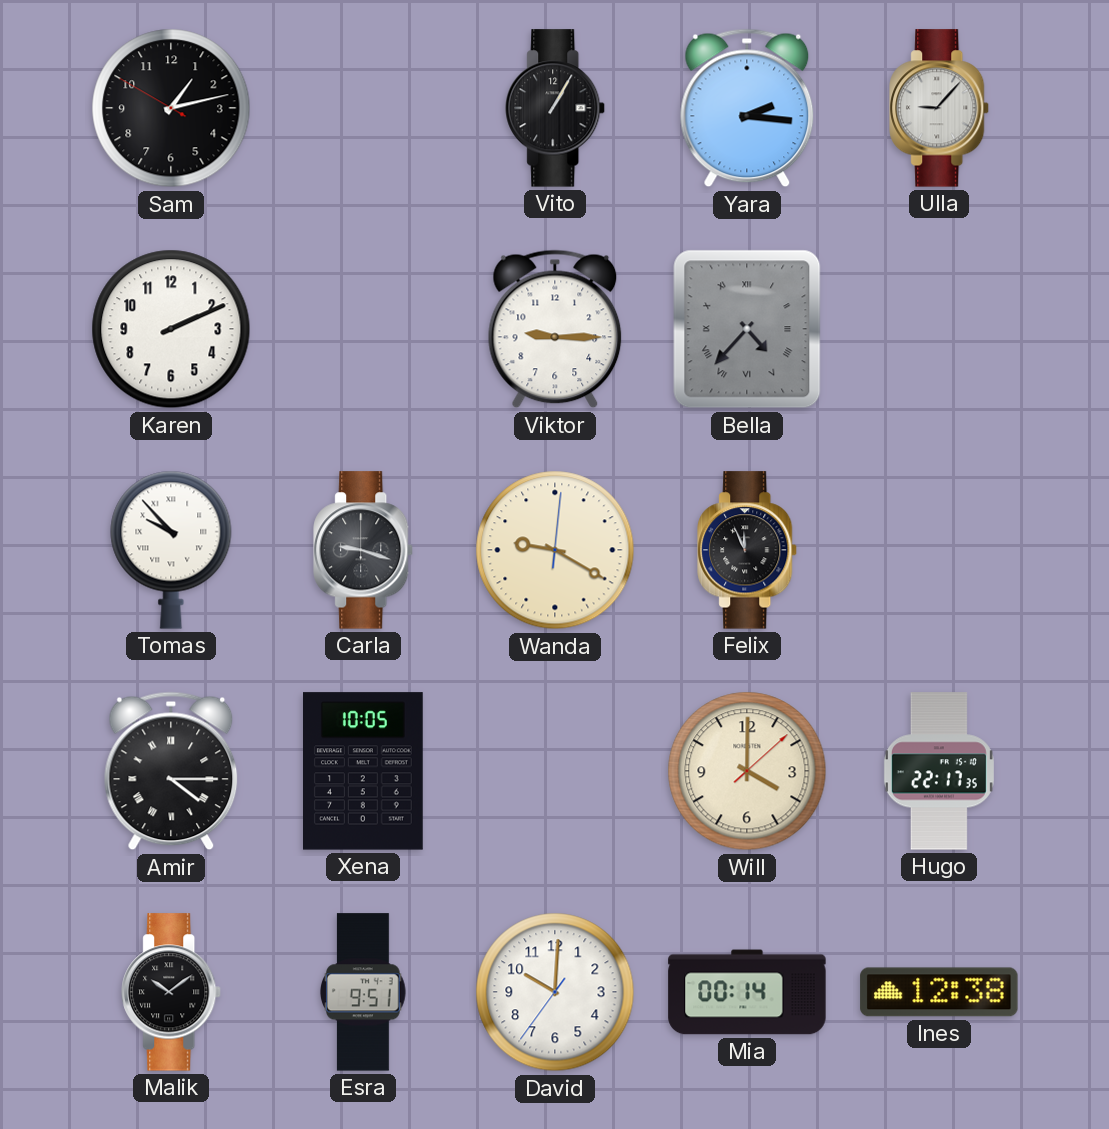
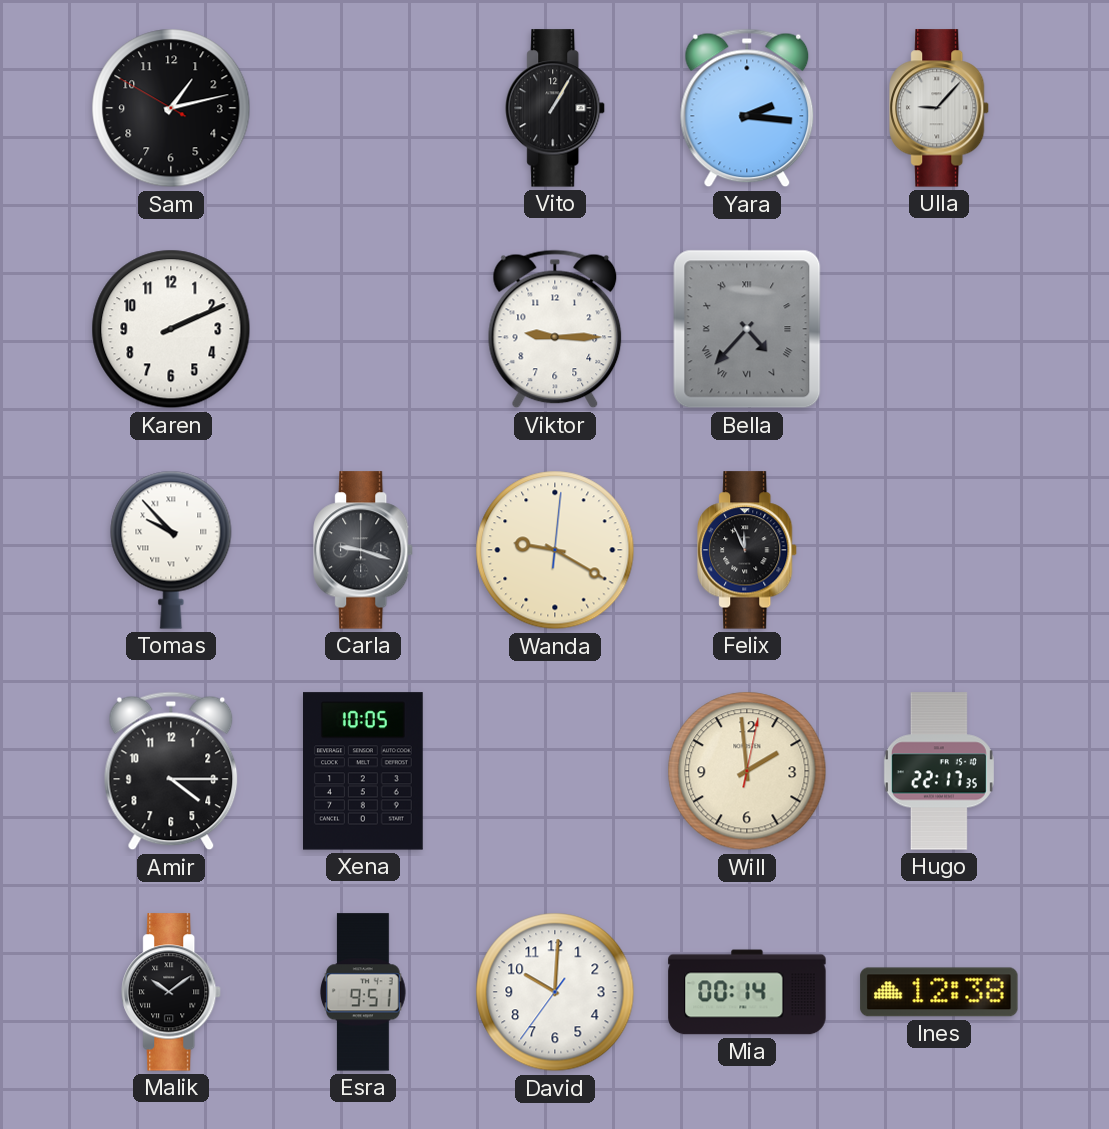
Amir numerals: Roman -> Arabic (171, 771)
Will: 4:00 -> 1:59 (747, 771)
